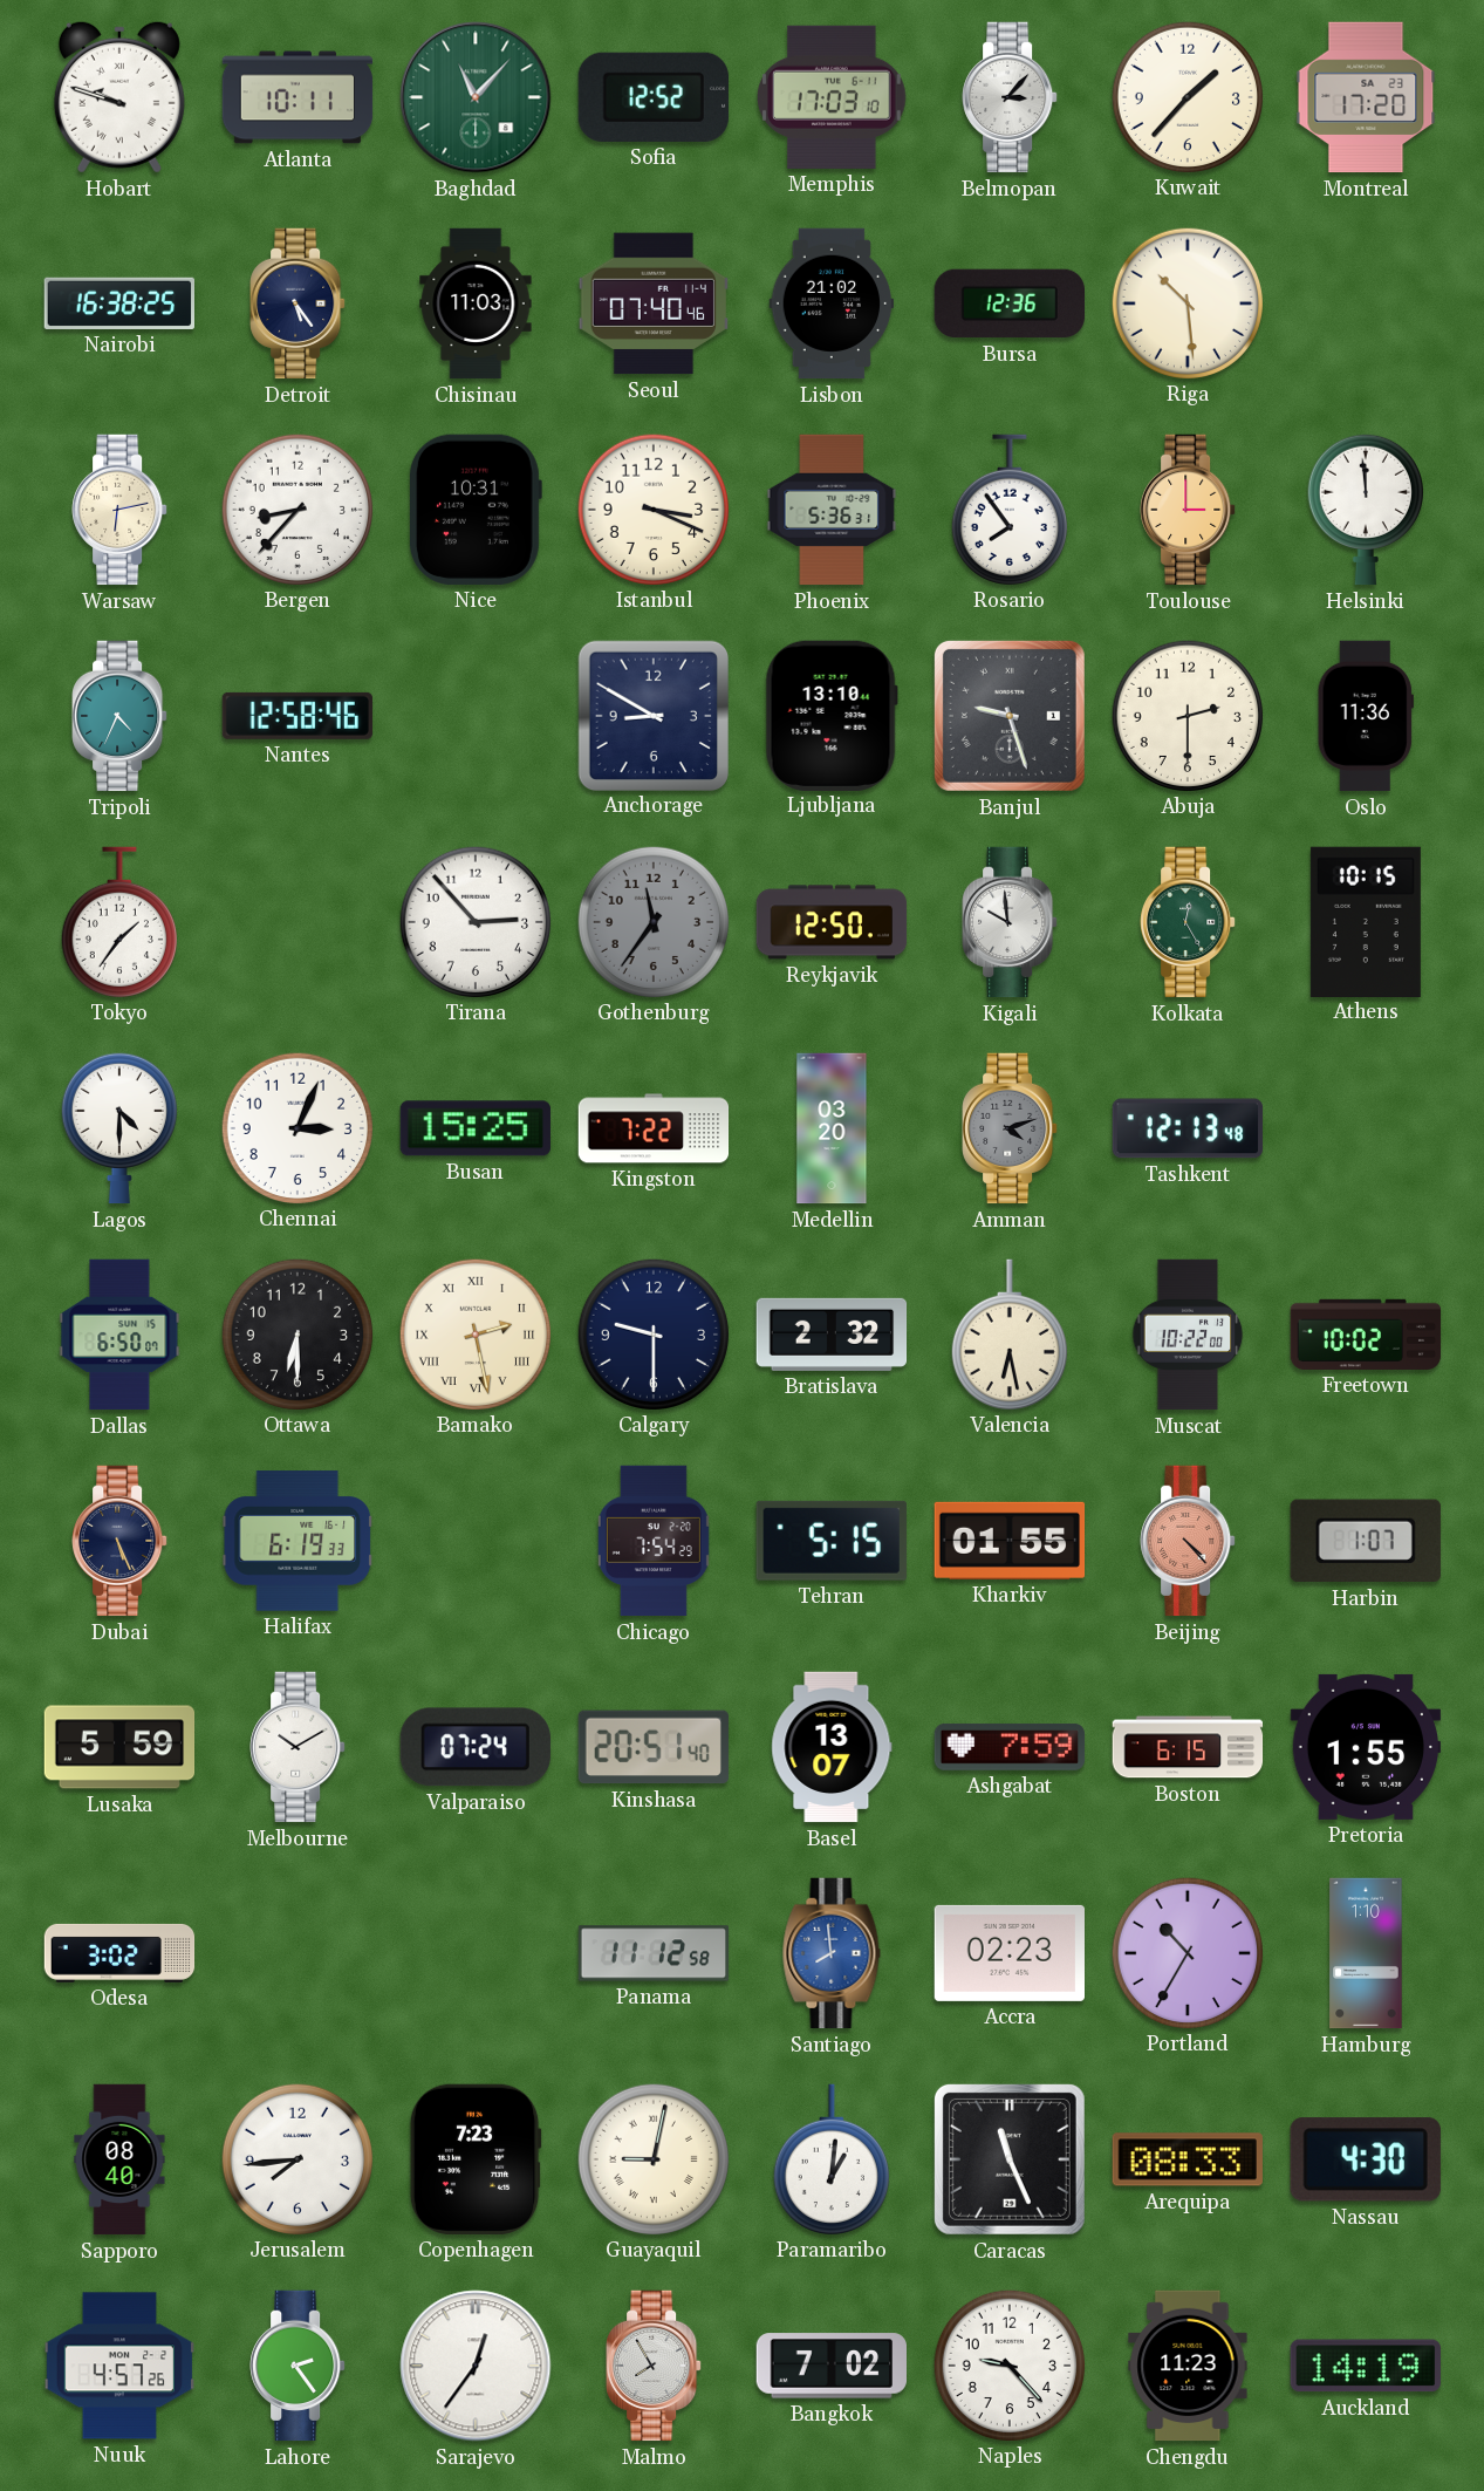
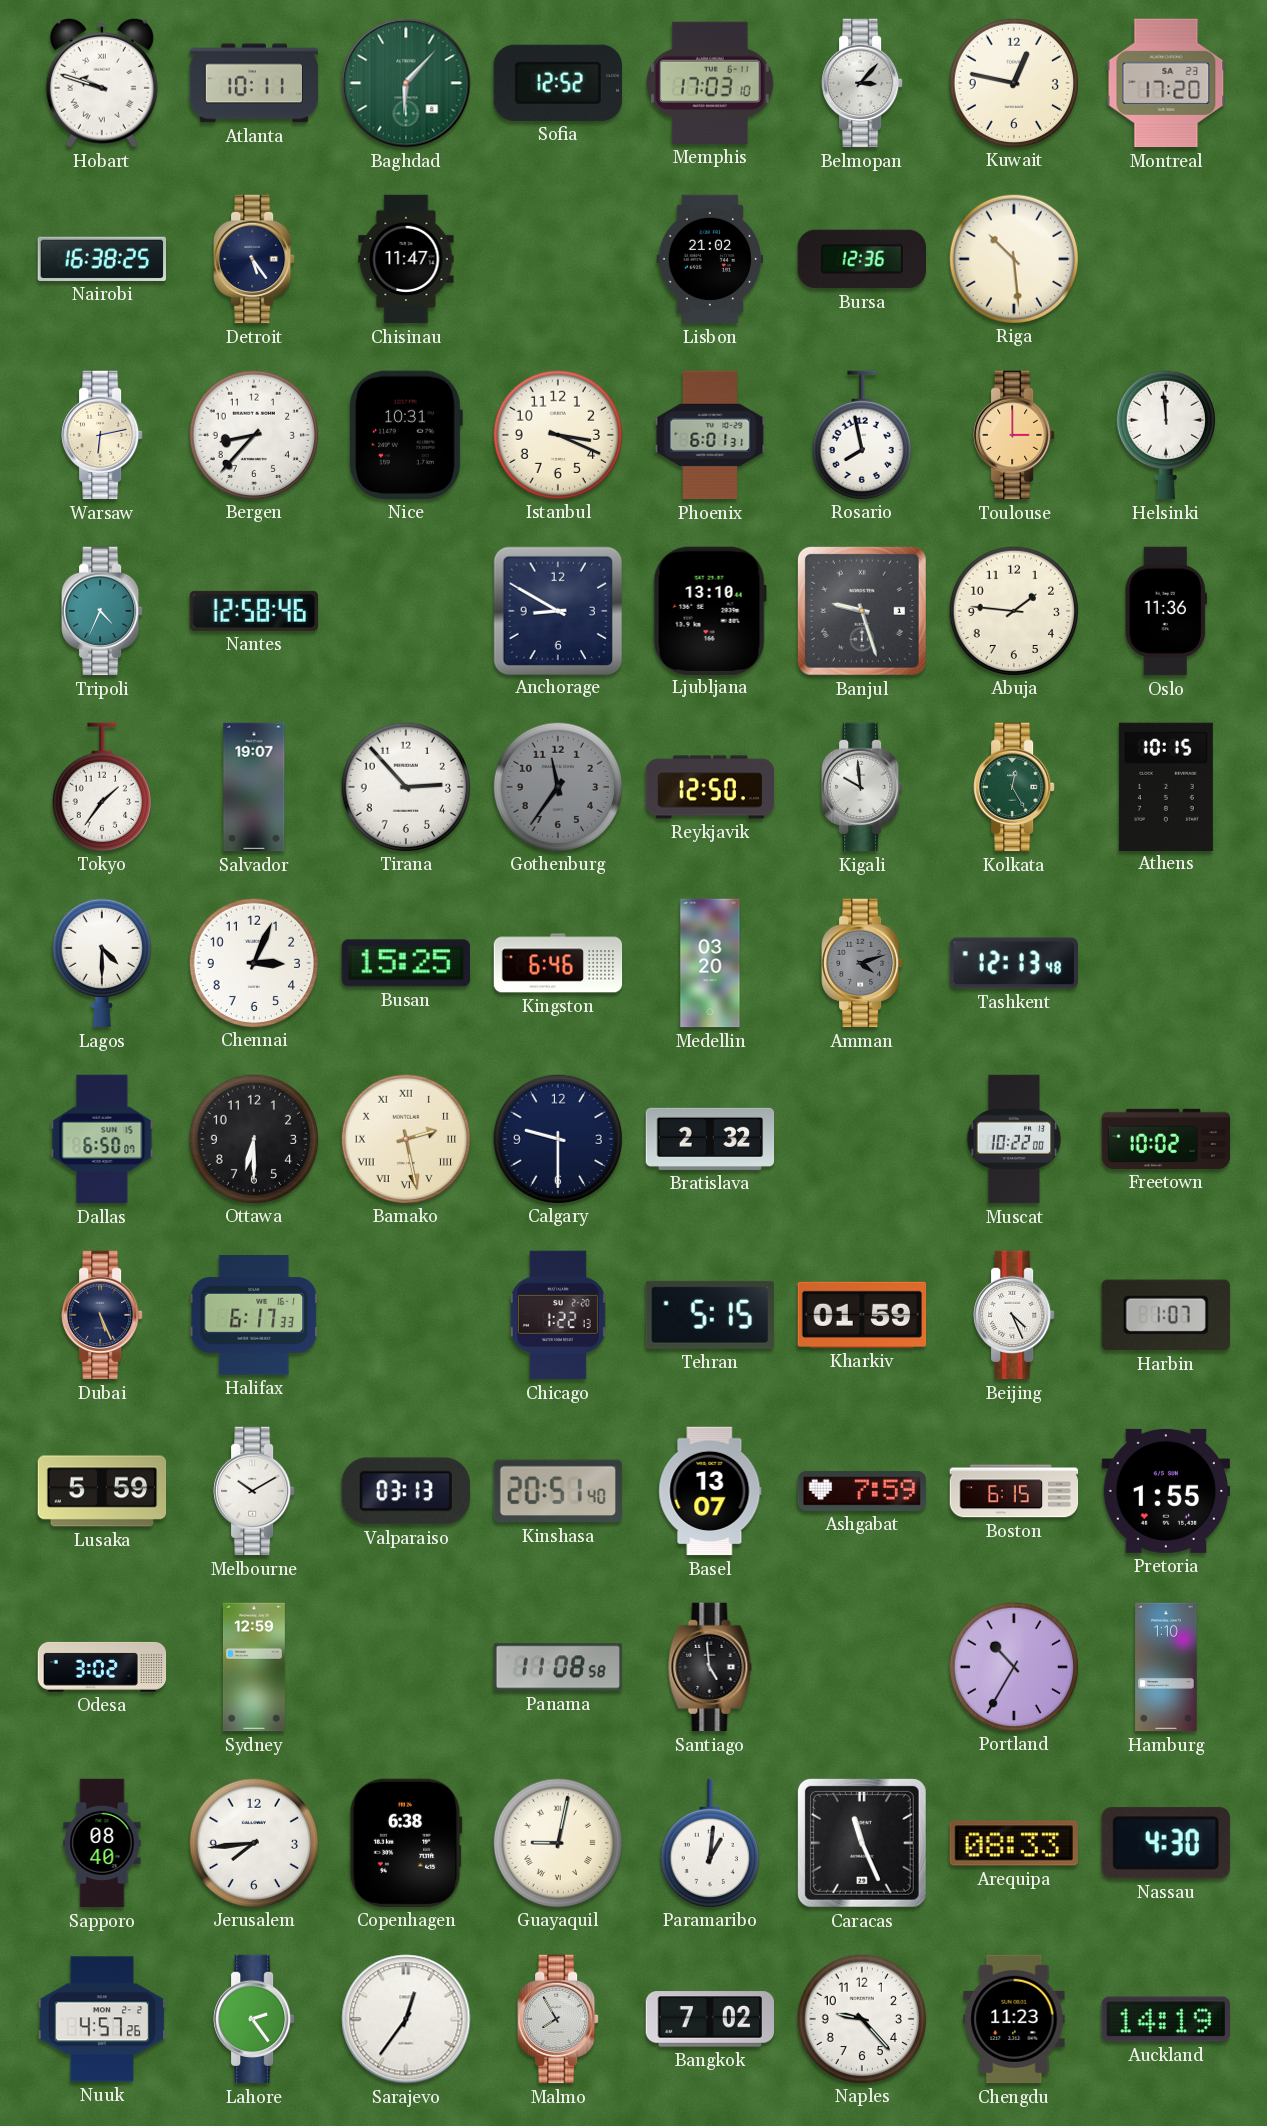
Baghdad: 11:07 -> 6:07 (406, 83)
Kuwait: 1:37 -> 12:47 (1013, 82)
Chisinau: 11:03 -> 11:47 (406, 259)
Seoul: 07:40 -> none (652, 303)
Phoenix: 5:36 -> 6:01 (710, 435)
Rosario: 7:54 -> 7:58 (862, 435)
Abuja: 2:30 -> 1:46 (1013, 610)
Salvador: none -> 19:07 (254, 787)
Kingston: 7:22 -> 6:46 (558, 963)
Valencia: 6:28 -> none (1010, 1335)
Halifax: 6:19 -> 6:17 (254, 1315)
Chicago: 7:54 -> 1:22 (558, 1315)
Kharkiv: 01:55 -> 01:59 (862, 1315)
Beijing: 4:23 -> 4:26 (1014, 1315)
Beijing dial: salmon -> white (1014, 1315)
Valparaiso: 07:24 -> 03:13 (406, 1491)
Sydney: none -> 12:59 (254, 1667)
Panama: 11:12 -> 11:08 (558, 1667)
Santiago: 7:59 -> 4:59 (710, 1667)
Santiago dial: blue -> black (710, 1667)
Accra: 02:23 -> none (1010, 1953)
Copenhagen: 7:23 -> 6:38 (406, 1843)
